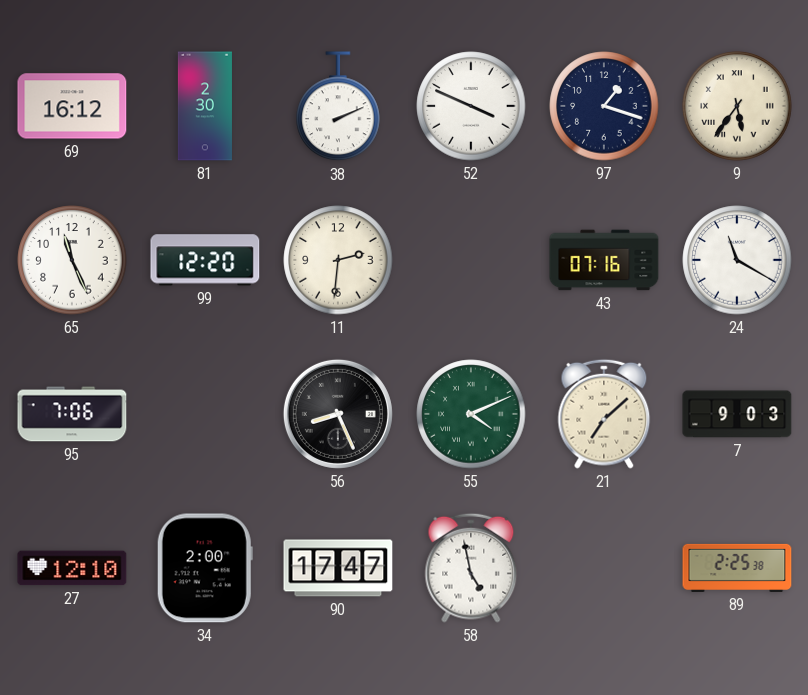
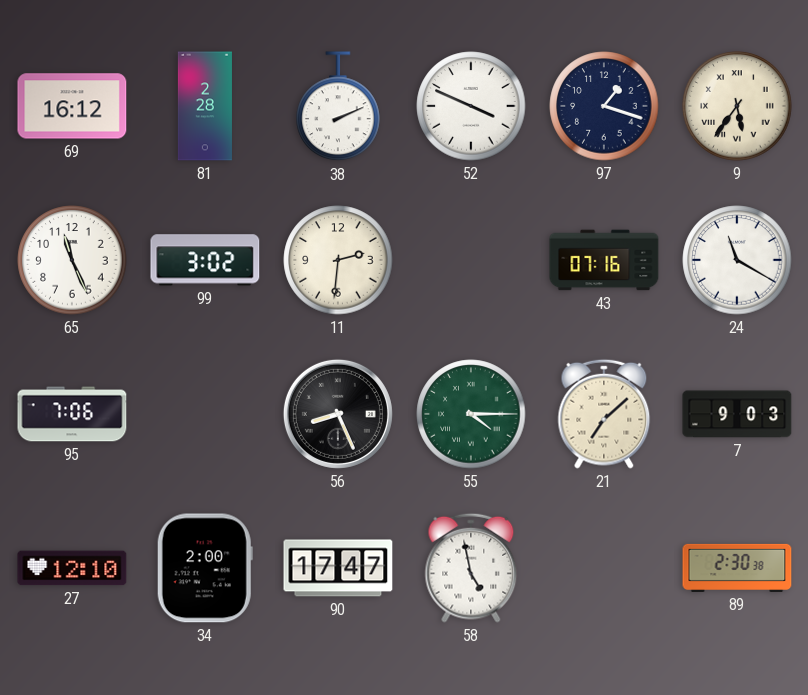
81: 2:30 -> 2:28 (205, 106)
99: 12:20 -> 3:02 (205, 260)
55: 4:11 -> 4:15 (471, 414)
89: 2:25 -> 2:30 (737, 568)
